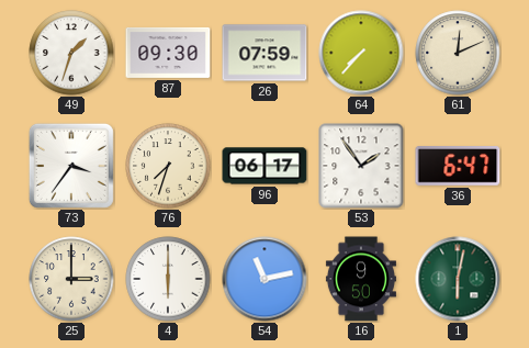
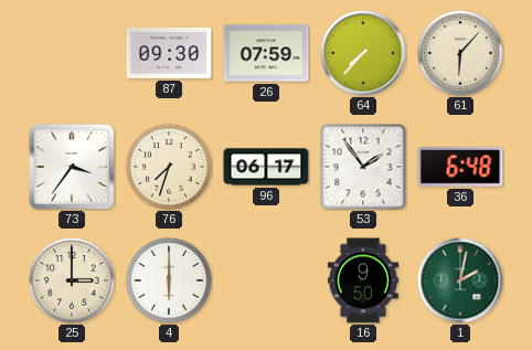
49: 1:33 -> none (71, 53)
61: 12:11 -> 6:07 (460, 53)
36: 6:47 -> 6:48 (460, 168)
54: 11:13 -> none (264, 279)
1: 6:02 -> 2:02 (460, 280)
